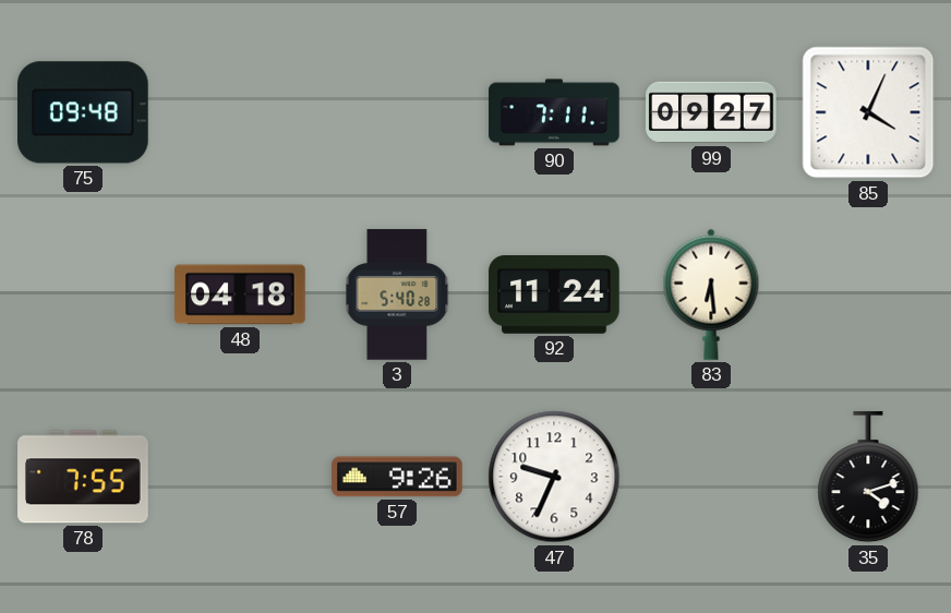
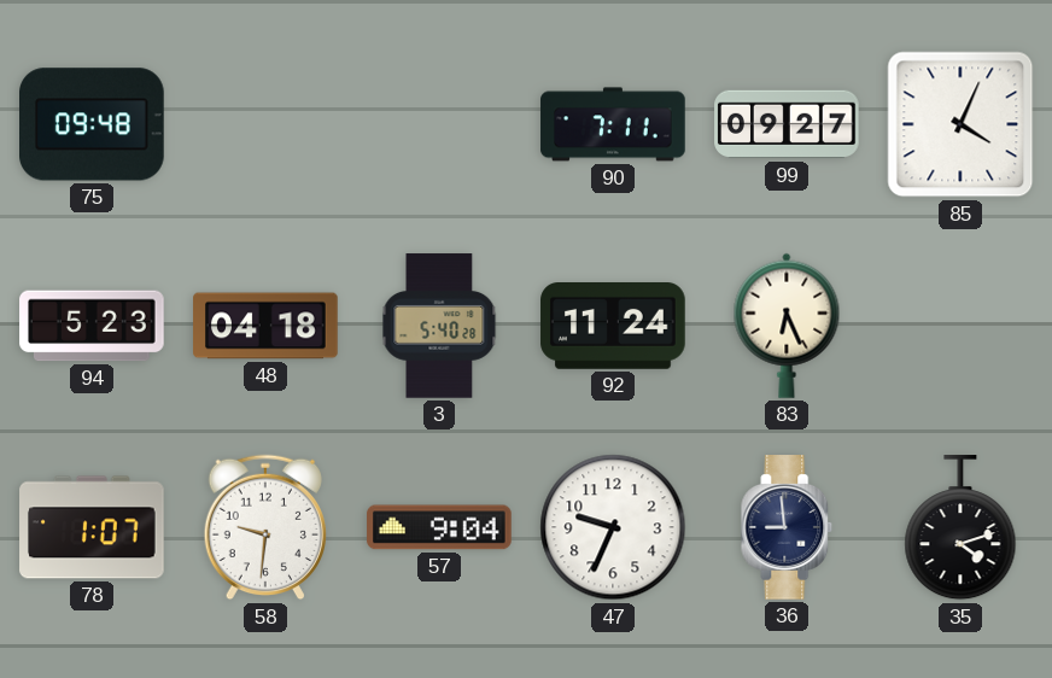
94: none -> 5:23 (92, 326)
83: 6:29 -> 6:26 (787, 326)
78: 7:55 -> 1:07 (92, 527)
58: none -> 9:31 (264, 527)
57: 9:26 -> 9:04 (439, 527)
36: none -> 8:59 (787, 527)
